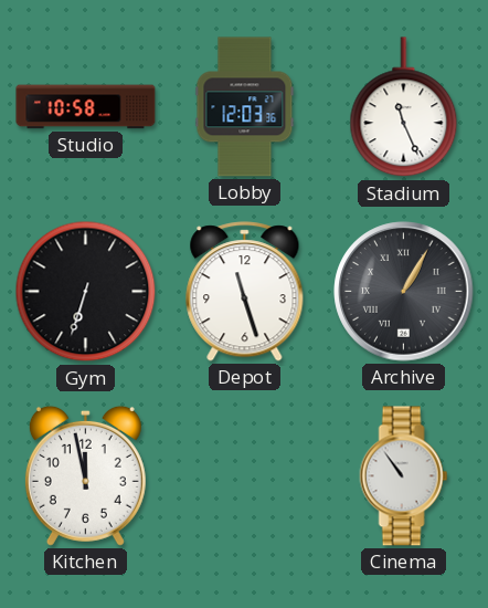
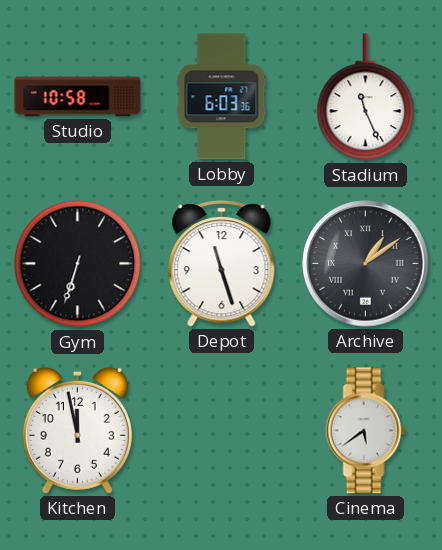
Lobby: 12:03 -> 6:03 (222, 97)
Archive: 1:05 -> 1:09 (366, 264)
Cinema: 10:54 -> 5:39 (366, 431)
